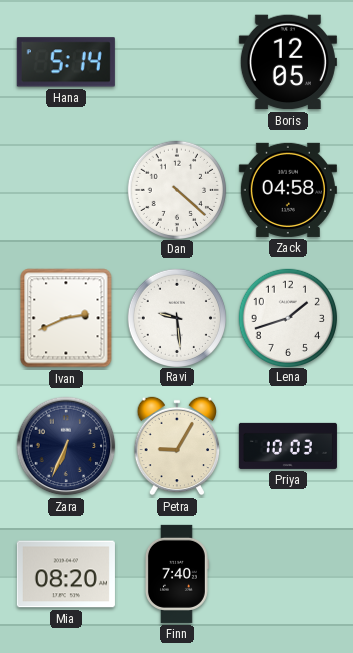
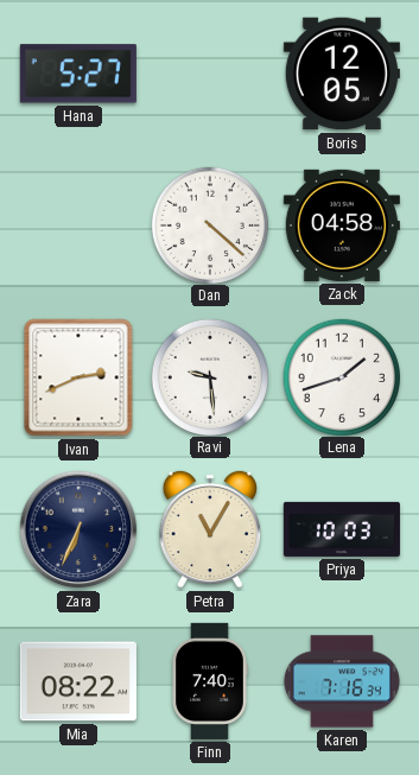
Hana: 5:14 -> 5:27 (78, 74)
Petra: 9:05 -> 11:05 (210, 529)
Mia: 08:20 -> 08:22 (78, 681)
Karen: none -> 7:16 (342, 681)
